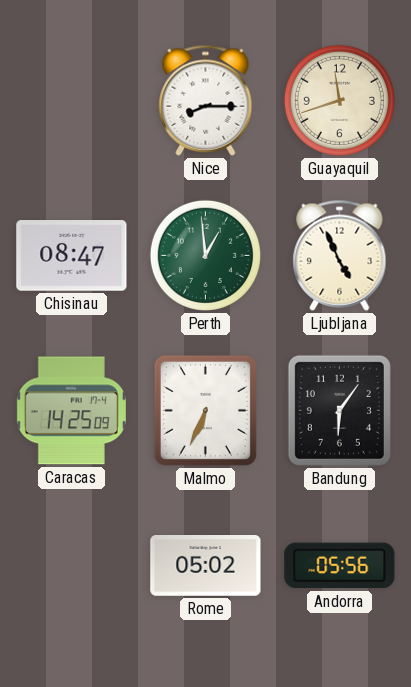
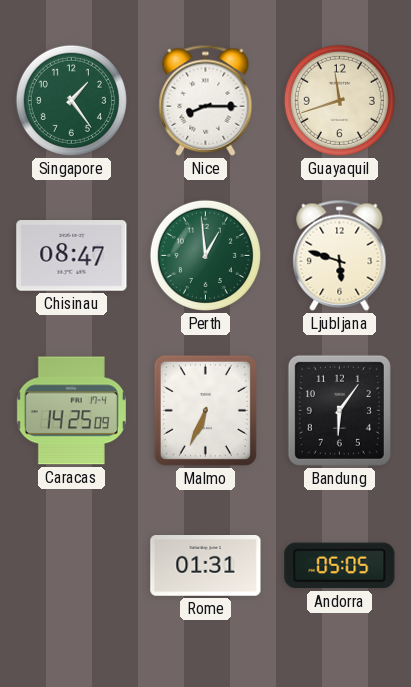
Singapore: none -> 1:24 (71, 100)
Ljubljana: 4:56 -> 5:48 (340, 255)
Rome: 05:02 -> 01:31 (206, 566)
Andorra: 05:56 -> 05:05 (340, 566)
